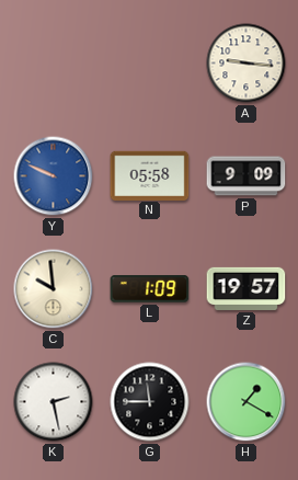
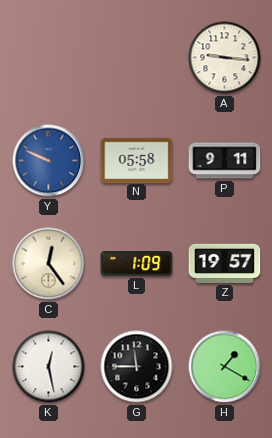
P: 9:09 -> 9:11 (225, 161)
C: 9:59 -> 12:24 (49, 264)
K: 2:28 -> 12:28 (49, 367)
